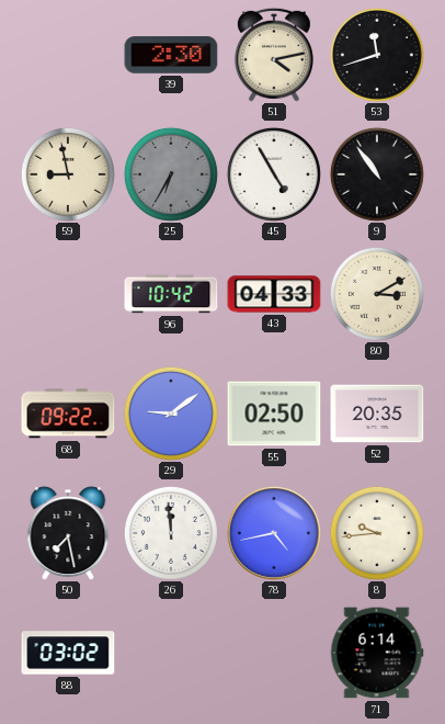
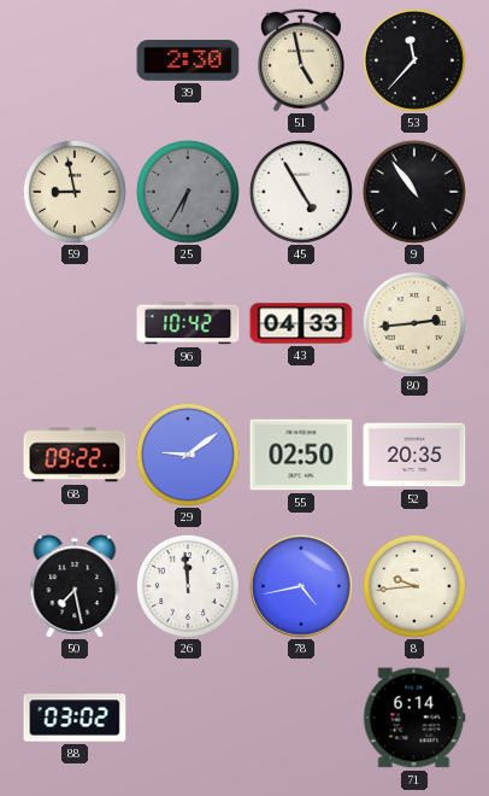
51: 4:13 -> 4:58 (301, 60)
53: 11:42 -> 11:37 (414, 60)
80: 3:10 -> 2:44 (414, 323)
